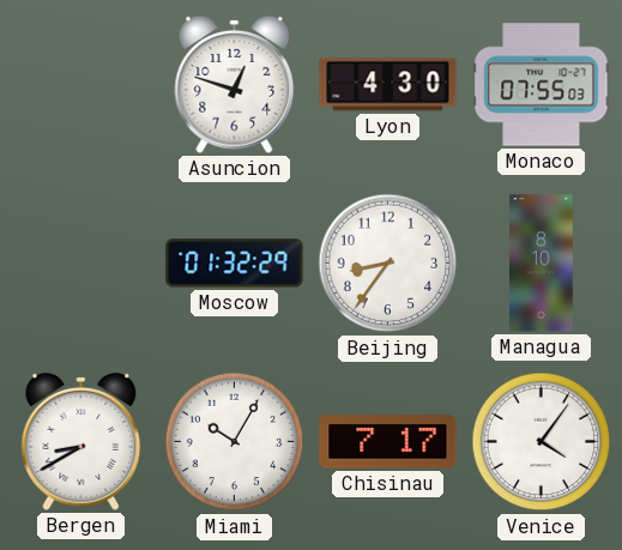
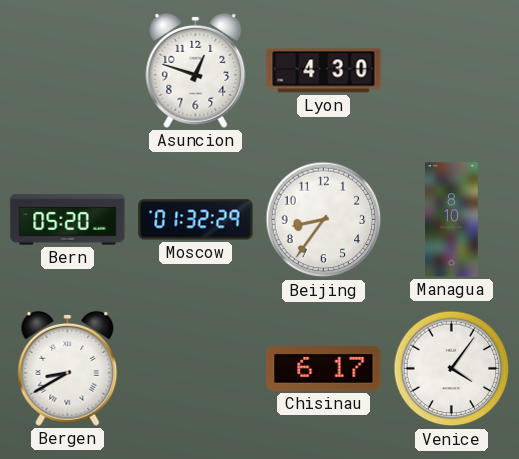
Monaco: 07:55 -> none (542, 85)
Bern: none -> 05:20 (68, 220)
Miami: 10:05 -> none (235, 442)
Chisinau: 7:17 -> 6:17 (324, 369)
